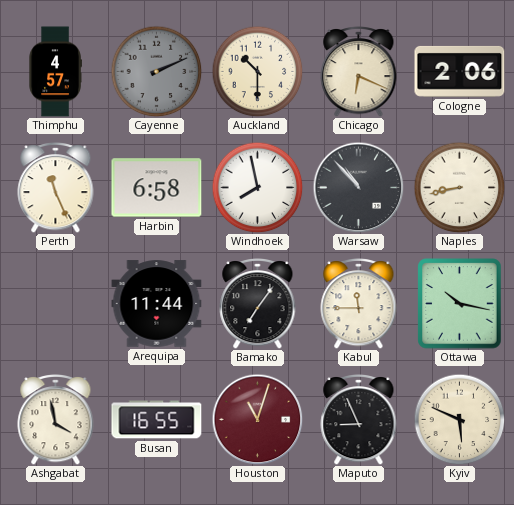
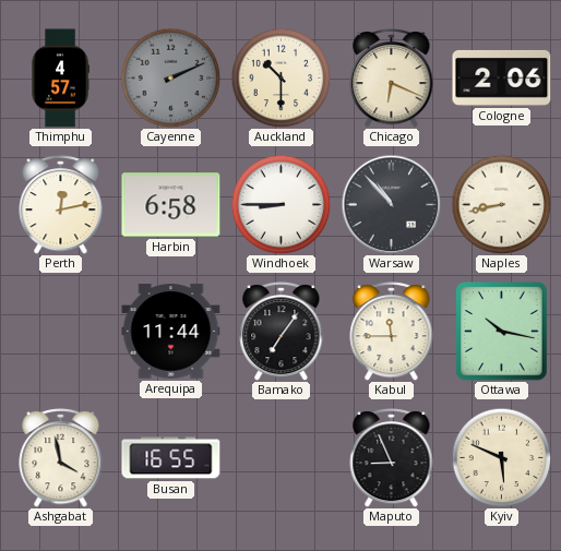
Perth: 11:26 -> 12:13 (61, 205)
Windhoek: 7:58 -> 8:45 (280, 204)
Houston: 11:03 -> none (257, 419)
